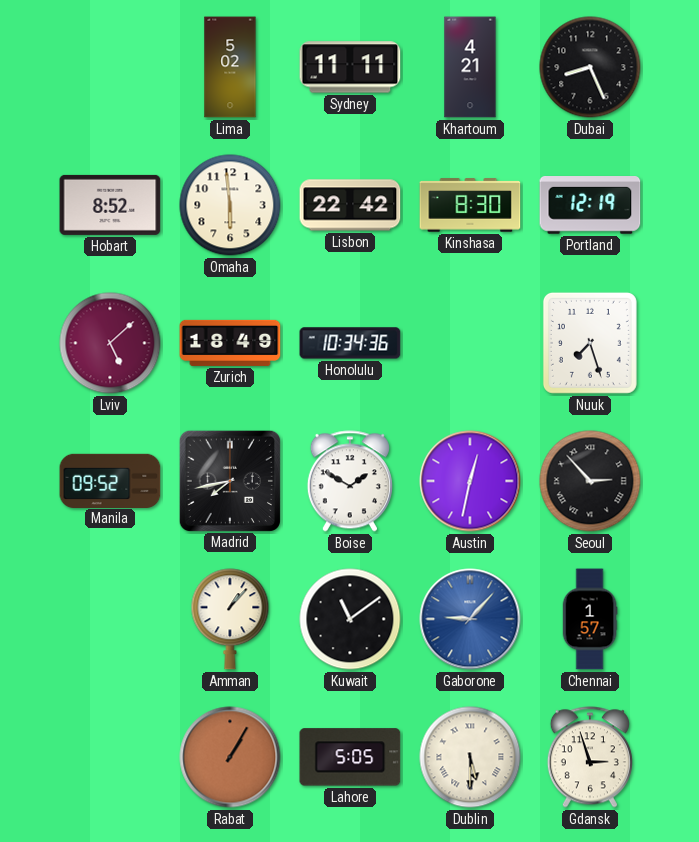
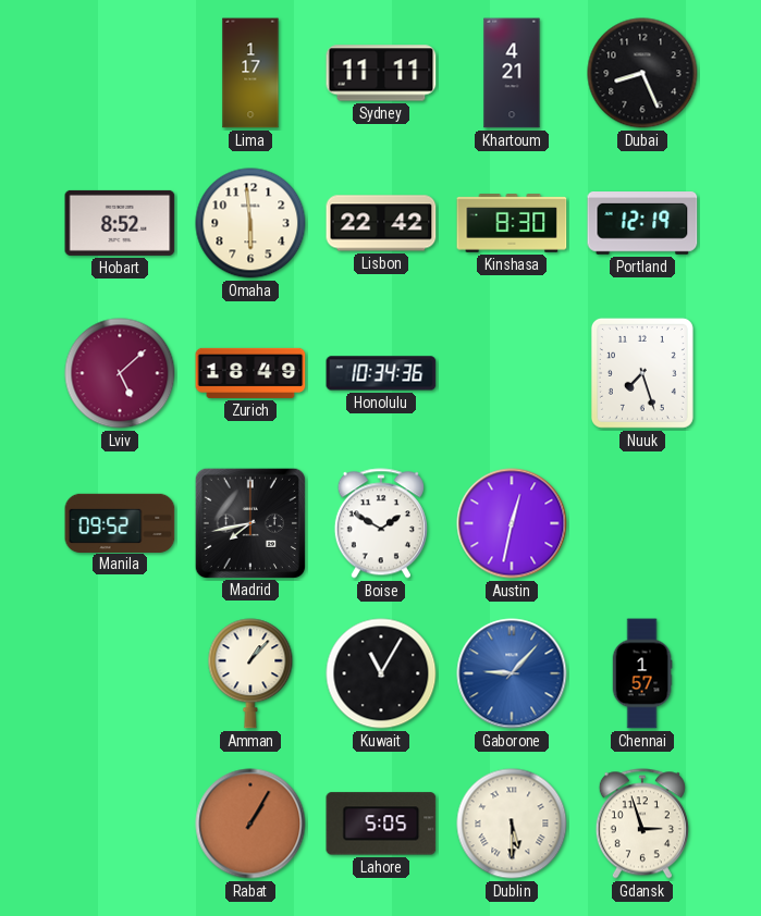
Lima: 5:02 -> 1:17 (250, 73)
Seoul: 2:53 -> none (590, 481)
Kuwait: 11:09 -> 11:05 (381, 673)
